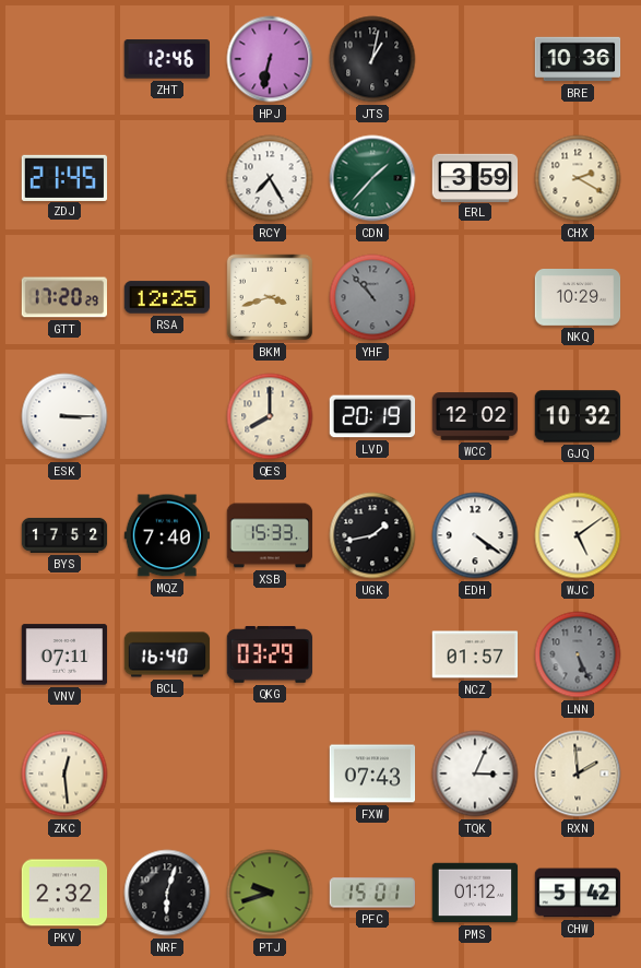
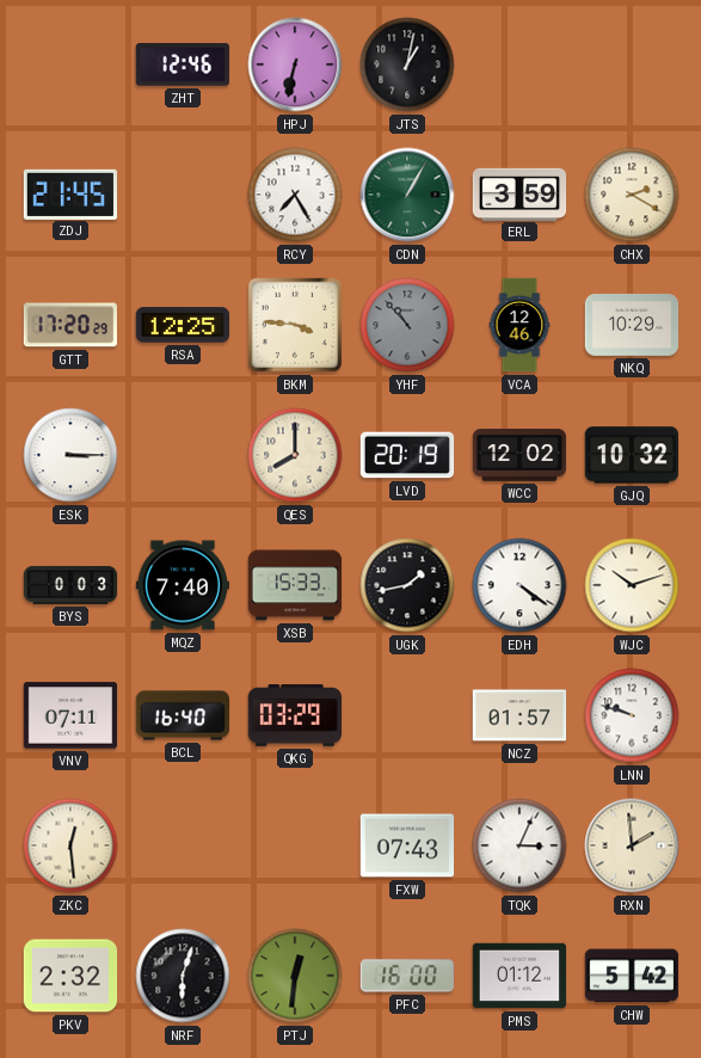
BRE: 10:36 -> none (578, 59)
CDN: 1:37 -> 1:05 (407, 195)
BKM: 3:42 -> 3:46 (295, 325)
VCA: none -> 12:46 (519, 325)
BYS: 17:52 -> 0:03 (70, 585)
WJC: 5:09 -> 10:12 (632, 585)
LNN: 5:26 -> 9:48 (632, 715)
LNN dial: grey -> white (632, 715)
PTJ: 9:42 -> 12:31 (295, 976)
PFC: 15:01 -> 16:00 (407, 976)
